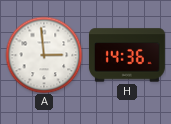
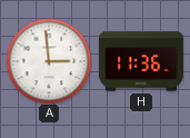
H: 14:36 -> 11:36 (141, 61)
